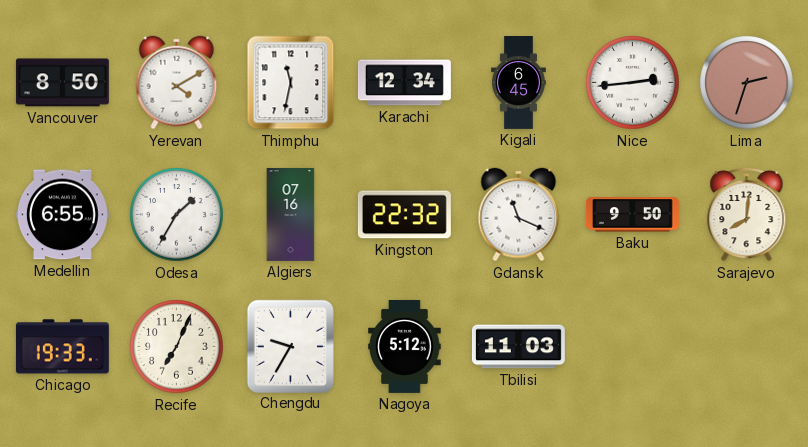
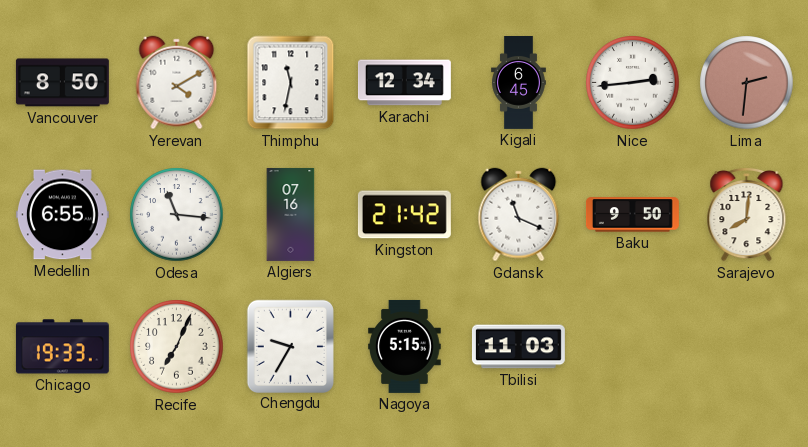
Lima: 2:33 -> 2:31 (747, 83)
Odesa: 1:35 -> 11:16 (177, 215)
Kingston: 22:32 -> 21:42 (404, 215)
Nagoya: 5:12 -> 5:15 (405, 346)
